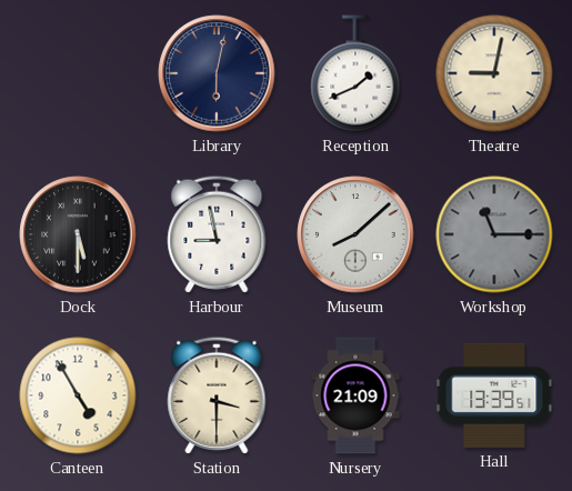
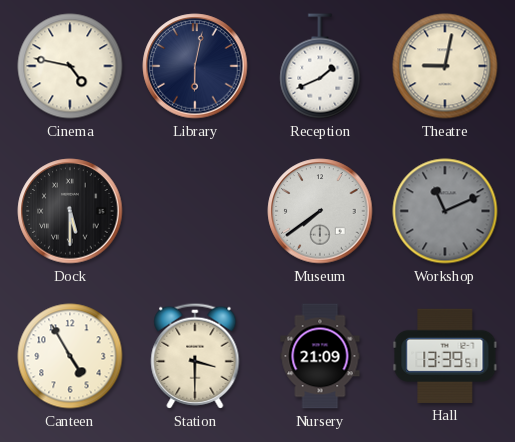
Cinema: none -> 4:47 (70, 66)
Harbour: 8:58 -> none (217, 234)
Museum: 8:08 -> 7:39 (320, 211)
Workshop: 11:15 -> 11:11 (445, 211)
